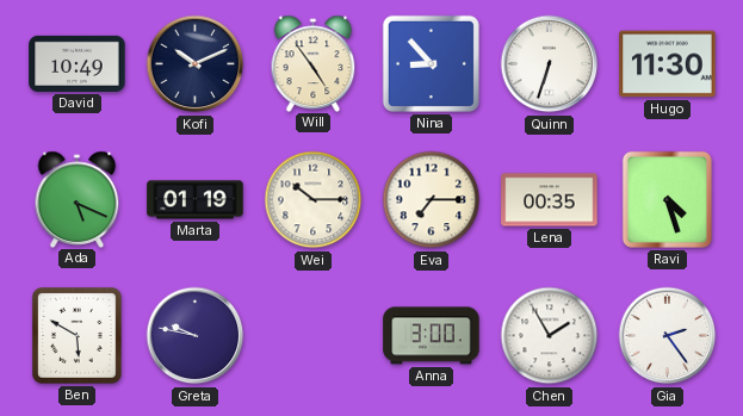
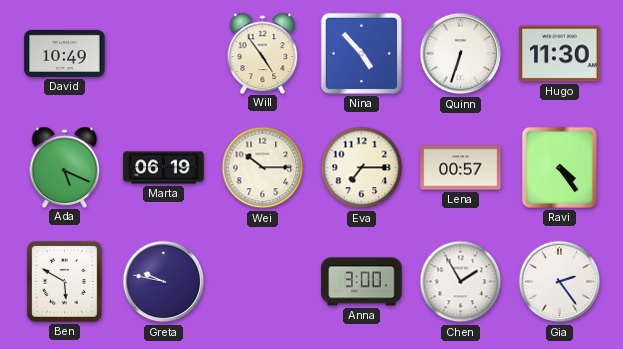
Kofi: 10:11 -> none (196, 64)
Nina: 8:53 -> 4:53 (361, 53)
Marta: 01:19 -> 06:19 (164, 168)
Lena: 00:35 -> 00:57 (461, 168)
Ravi: 4:27 -> 4:24 (559, 167)
